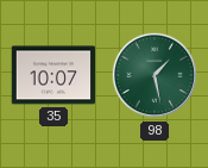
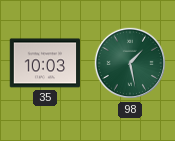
35: 10:07 -> 10:03 (45, 63)
